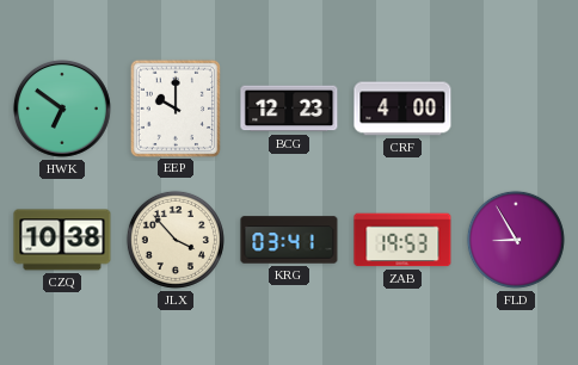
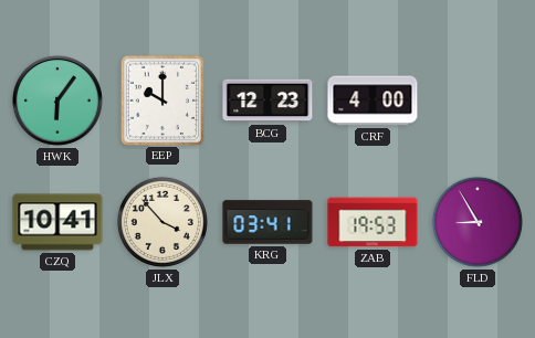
HWK: 6:51 -> 6:06 (57, 101)
CZQ: 10:38 -> 10:41 (57, 222)
